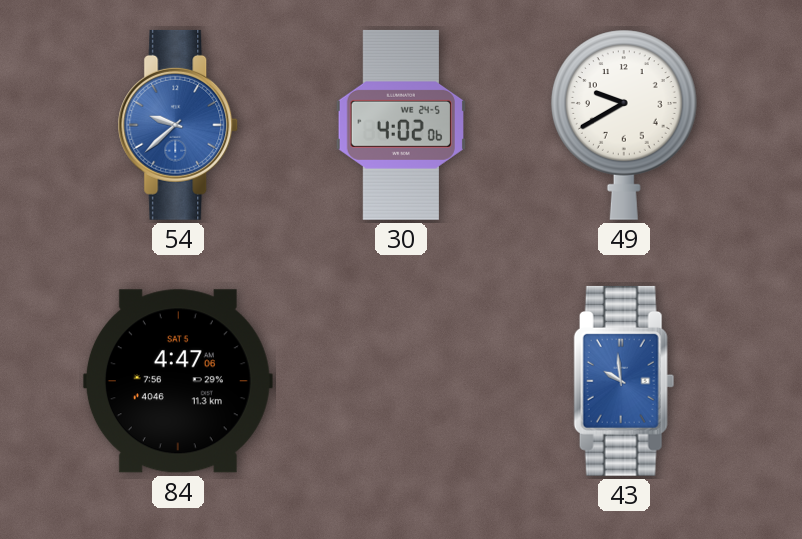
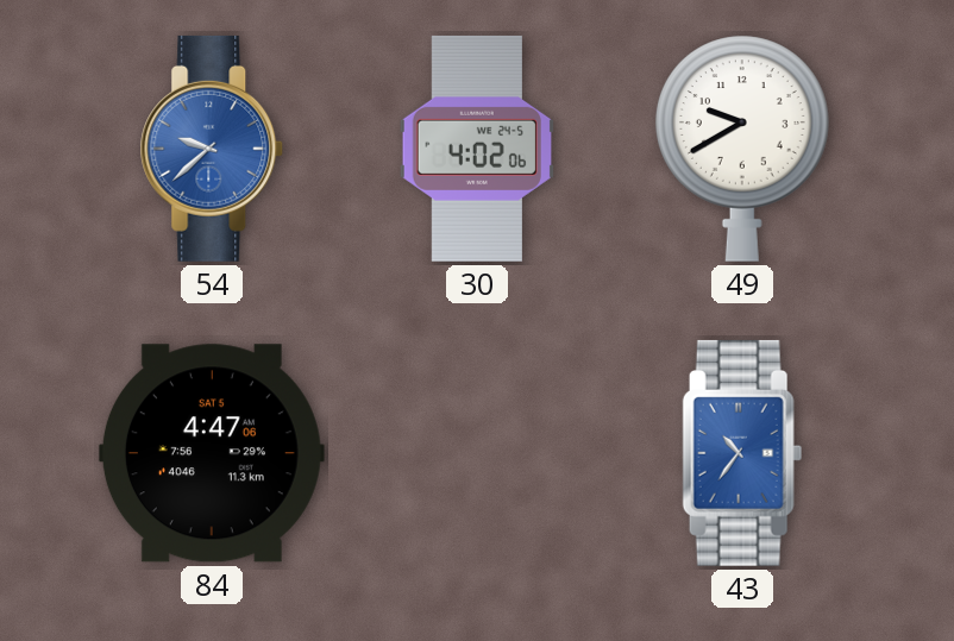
43: 9:59 -> 10:36 (742, 453)
